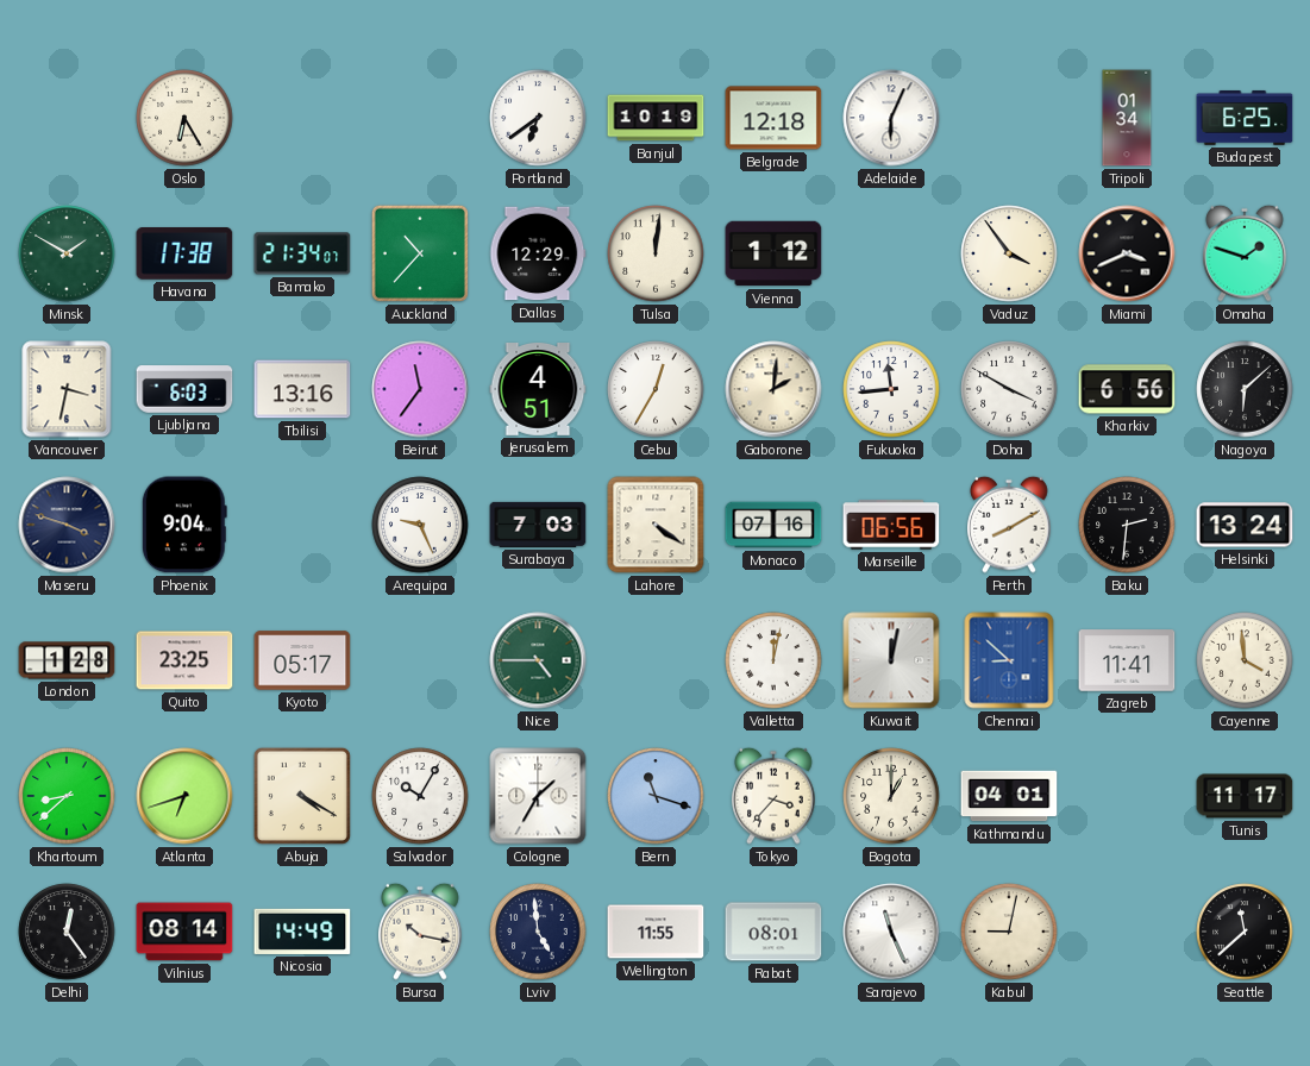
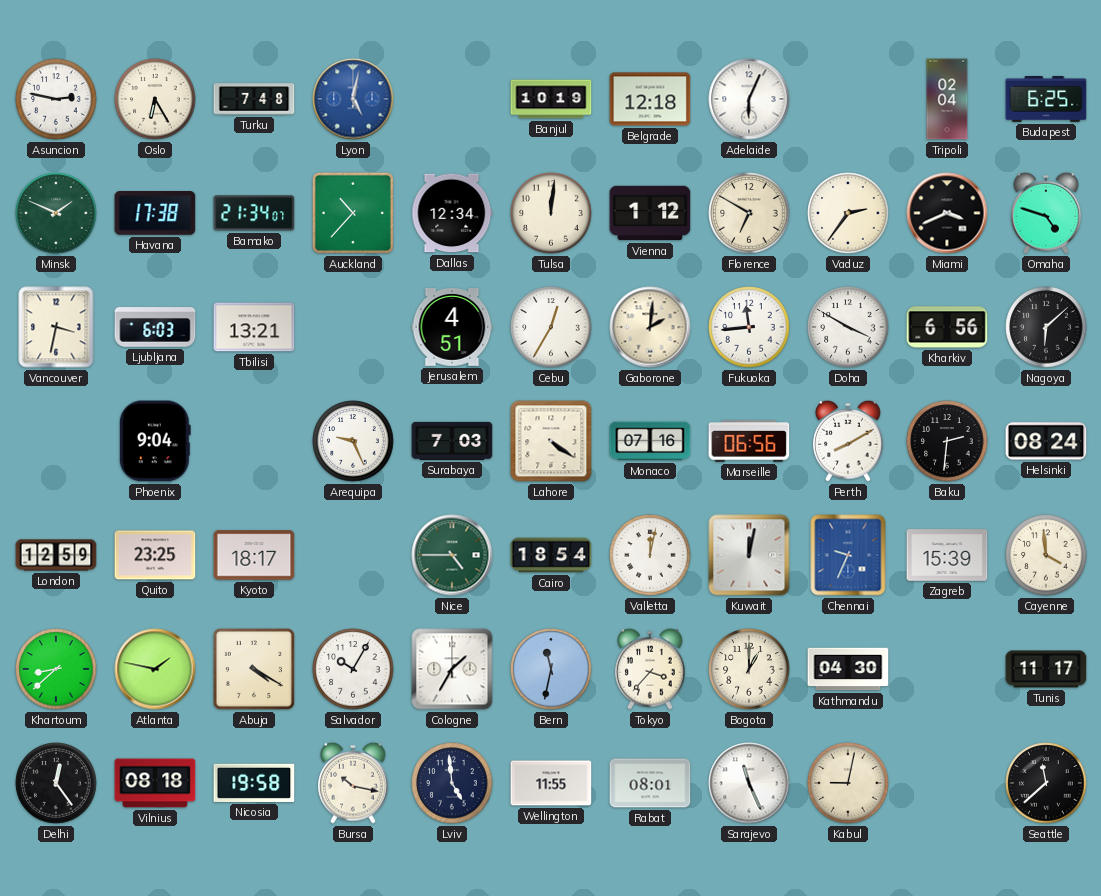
Asuncion: none -> 2:47 (56, 99)
Turku: none -> 7:48 (254, 99)
Lyon: none -> 5:02 (353, 99)
Portland: 6:39 -> none (538, 118)
Tripoli: 01:34 -> 02:04 (947, 99)
Minsk: 1:50 -> 1:49 (56, 213)
Dallas: 12:29 -> 12:34 (452, 213)
Florence: none -> 6:50 (749, 213)
Vaduz: 3:54 -> 2:36 (848, 213)
Omaha: 1:48 -> 4:48 (1046, 213)
Tbilisi: 13:16 -> 13:21 (254, 327)
Beirut: 11:36 -> none (420, 389)
Maseru: 3:48 -> none (67, 525)
Helsinki: 13:24 -> 08:24 (1046, 441)
London: 1:28 -> 12:59 (56, 555)
Kyoto: 05:17 -> 18:17 (254, 555)
Cairo: none -> 18:54 (551, 555)
Chennai: 8:52 -> 9:34 (848, 555)
Zagreb: 11:41 -> 15:39 (947, 555)
Atlanta: 6:42 -> 1:47 (155, 669)
Bern: 11:18 -> 11:32 (551, 669)
Kathmandu: 04:01 -> 04:30 (848, 669)
Vilnius: 08:14 -> 08:18 (155, 783)
Nicosia: 14:49 -> 19:58 (254, 783)
